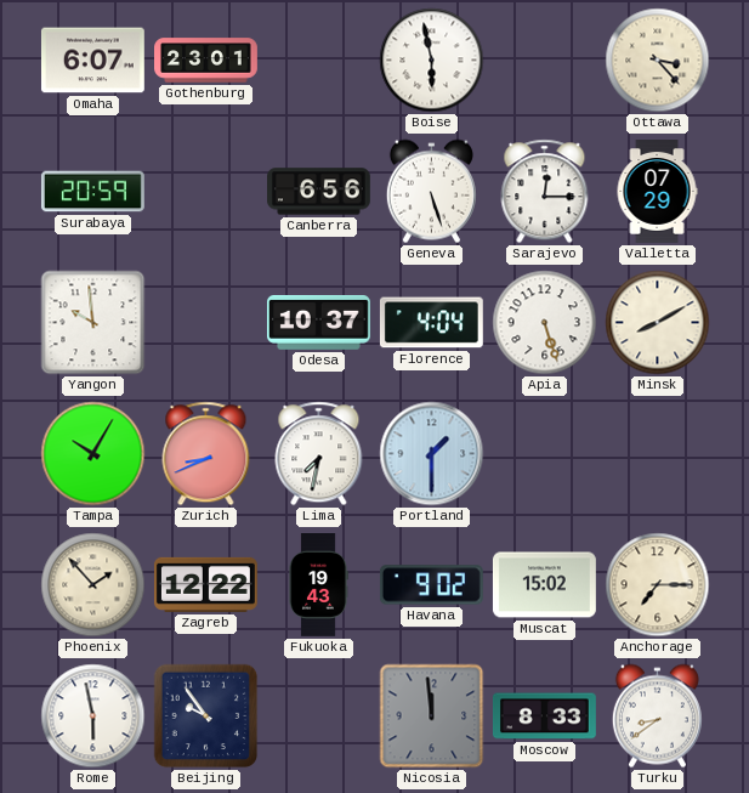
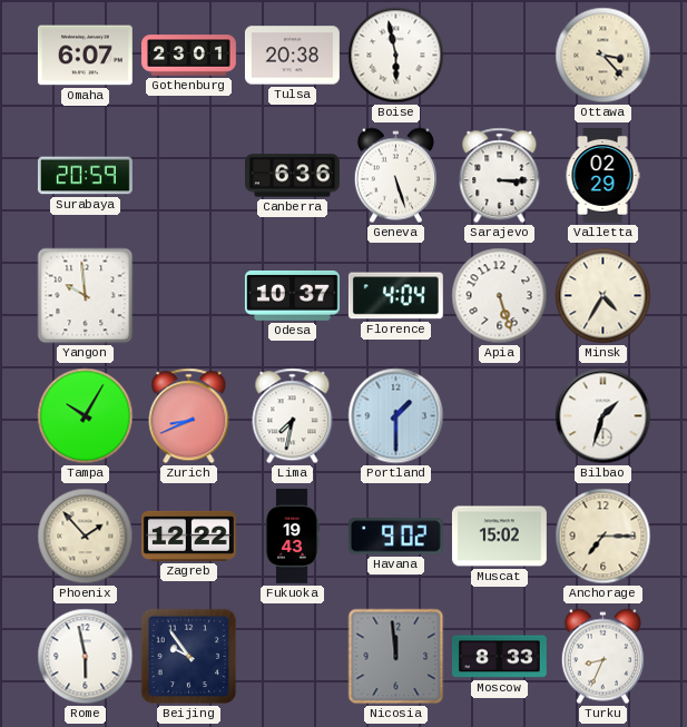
Tulsa: none -> 20:38 (292, 56)
Canberra: 6:56 -> 6:36 (293, 176)
Sarajevo: 12:15 -> 3:15 (500, 176)
Valletta: 07:29 -> 02:29 (602, 176)
Minsk: 8:10 -> 4:35 (603, 296)
Bilbao: none -> 1:33 (603, 416)
Turku: 8:39 -> 8:34 (602, 657)
